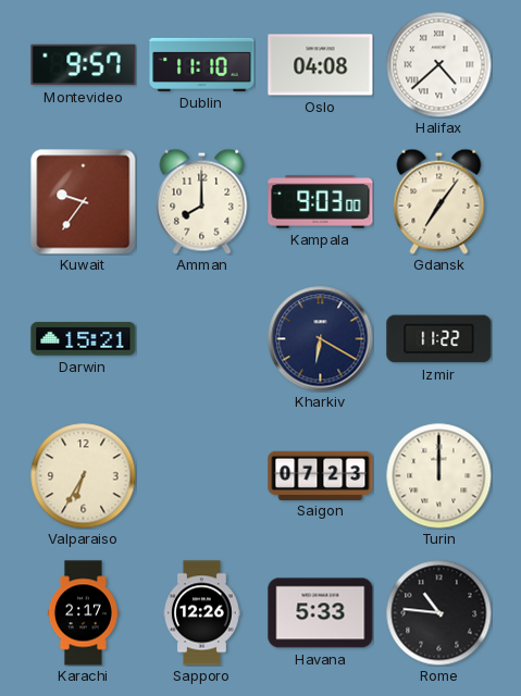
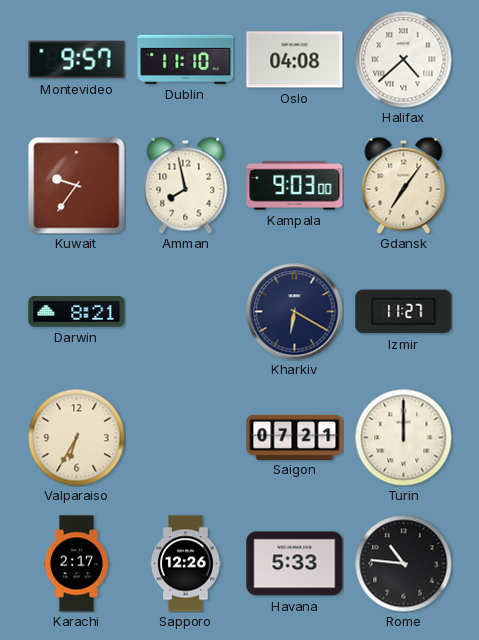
Amman: 8:00 -> 7:58 (186, 185)
Darwin: 15:21 -> 8:21 (77, 312)
Izmir: 11:22 -> 11:27 (404, 312)
Saigon: 07:23 -> 07:21 (295, 437)
